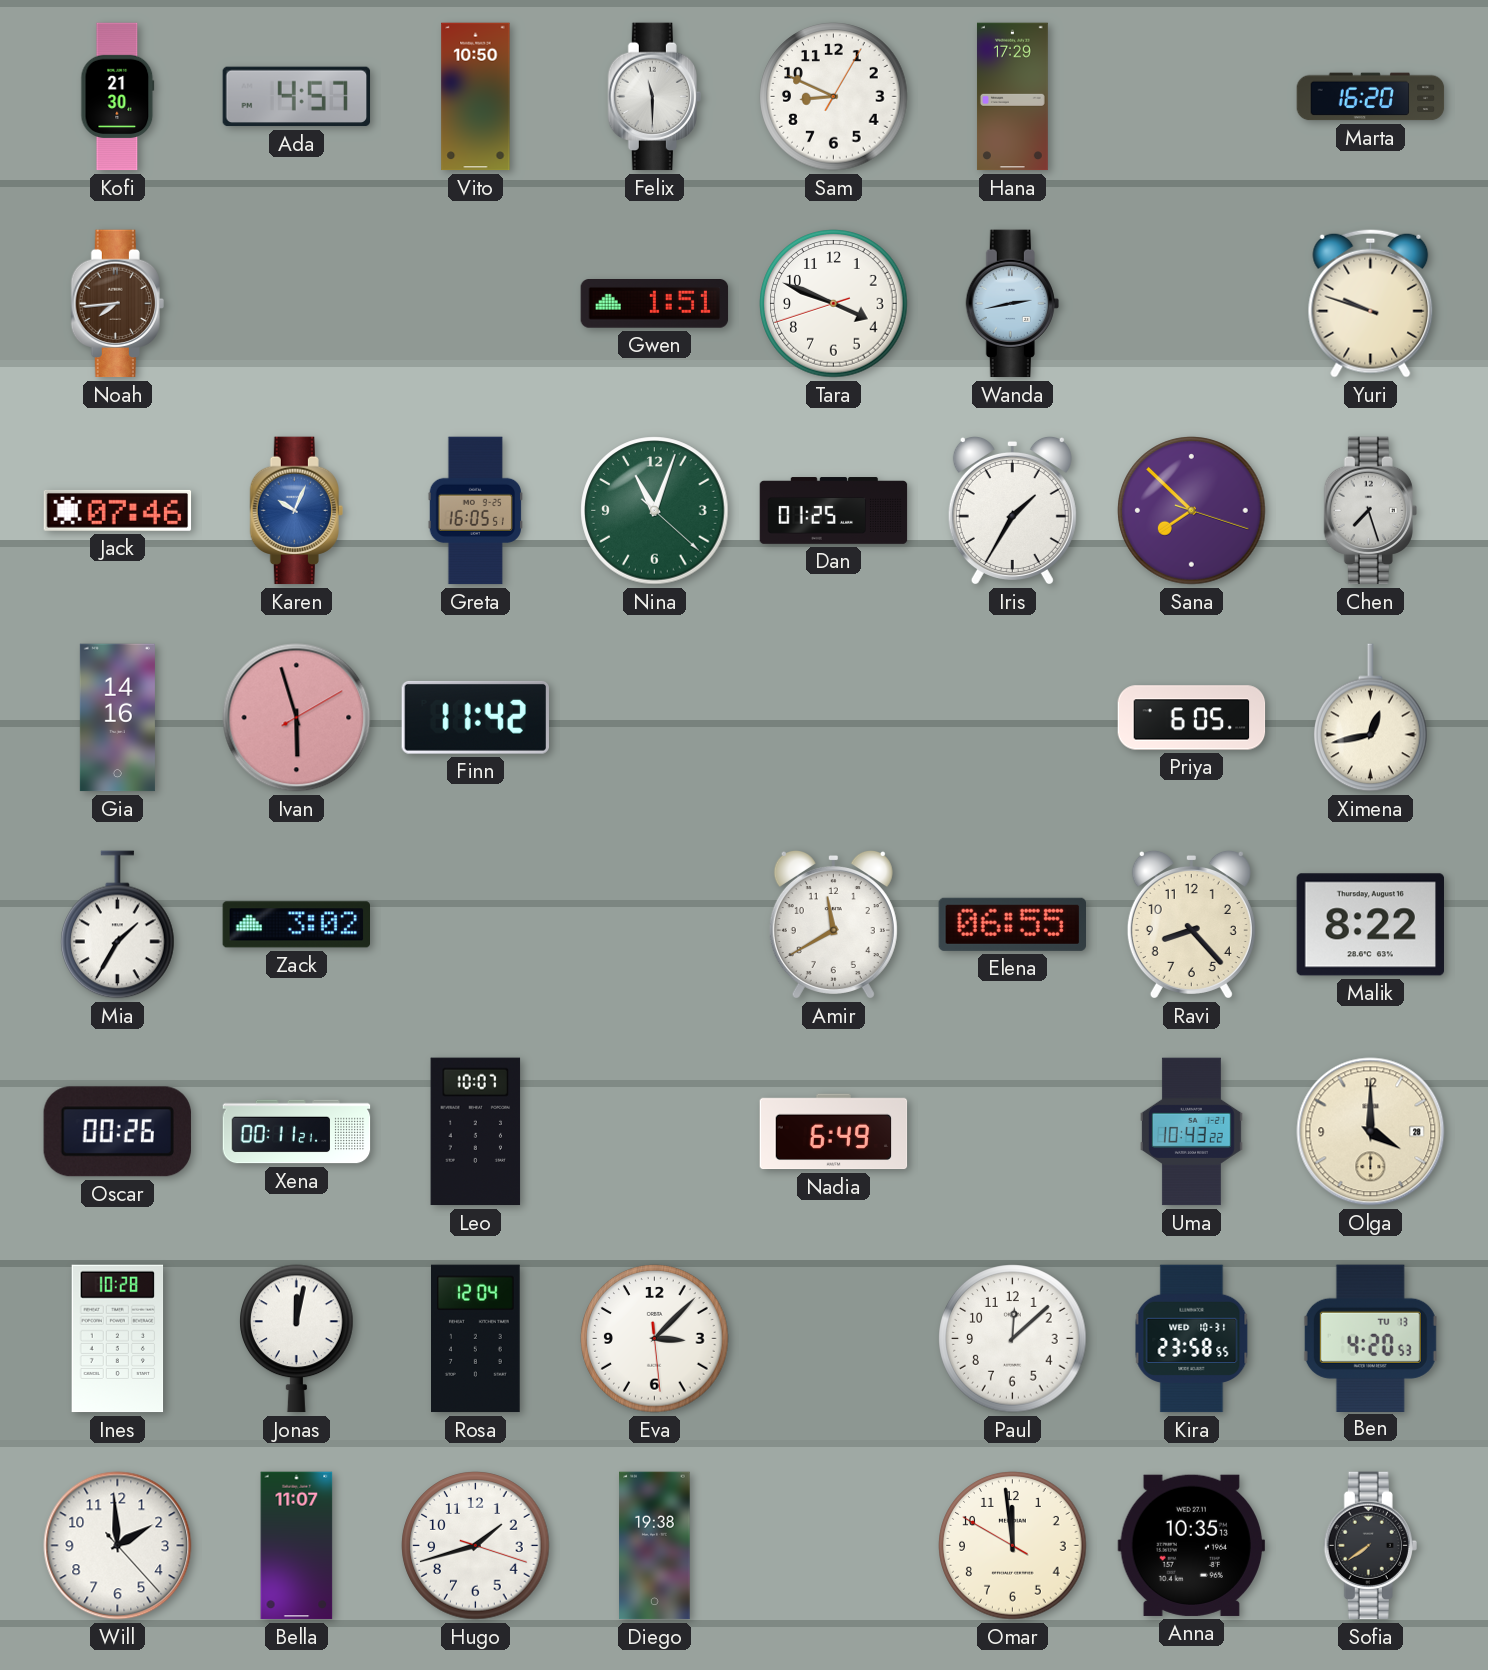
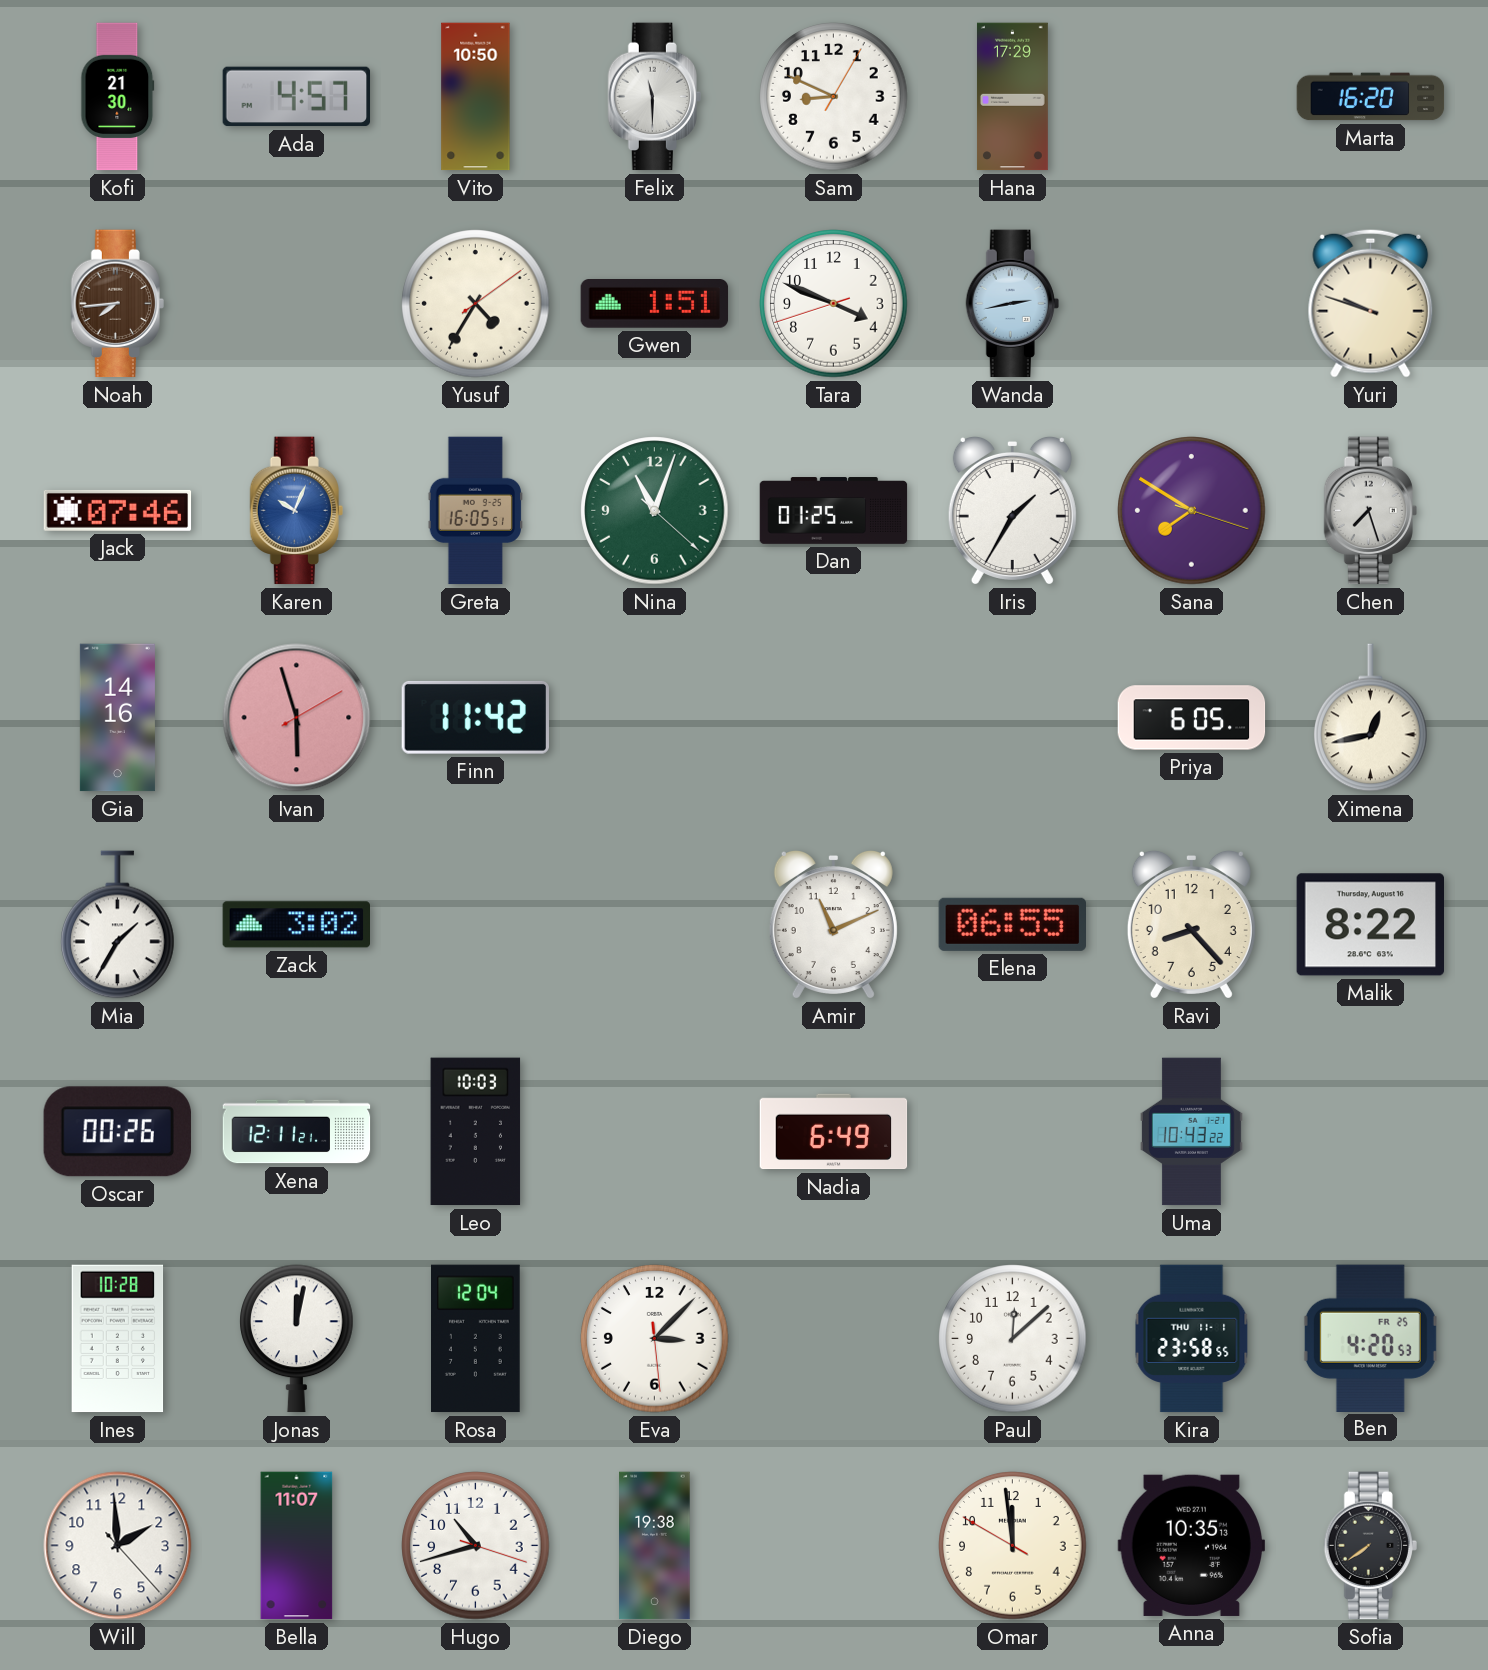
Yusuf: none -> 4:35 (476, 304)
Sana: 7:52 -> 7:50 (1192, 511)
Amir: 11:40 -> 11:11 (833, 924)
Xena: 00:11 -> 12:11 (297, 1132)
Leo: 10:07 -> 10:03 (476, 1132)
Olga: 4:00 -> none (1371, 1132)
Kira date: WED 10-31 -> THU 11-1 (1192, 1339)
Ben date: TU 13 -> FR 25 (1370, 1338)
Hugo: 1:42 -> 10:42 (476, 1546)
